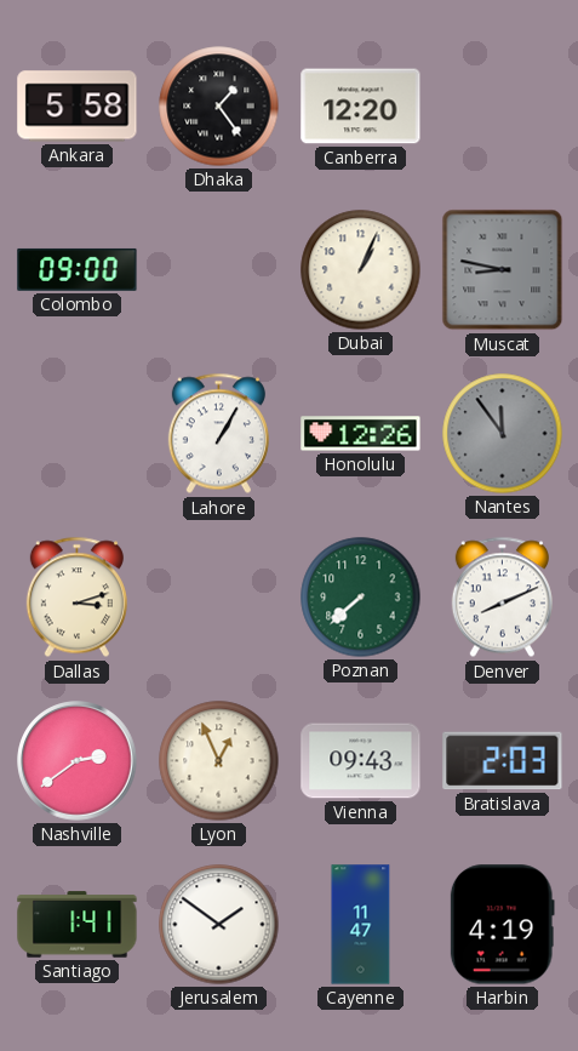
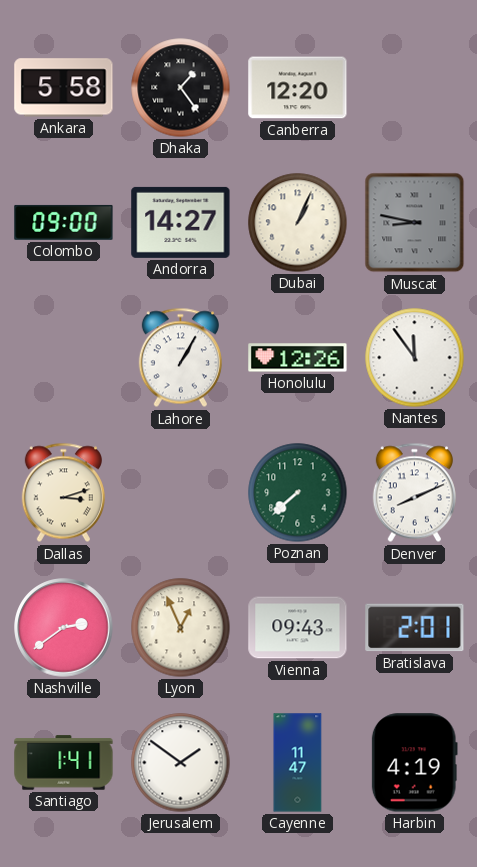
Andorra: none -> 14:27 (181, 222)
Nantes dial: grey -> white (415, 358)
Bratislava: 2:03 -> 2:01 (415, 628)
